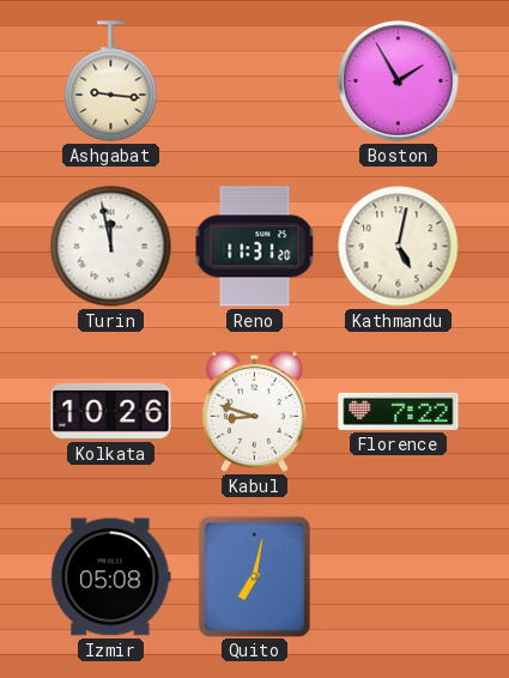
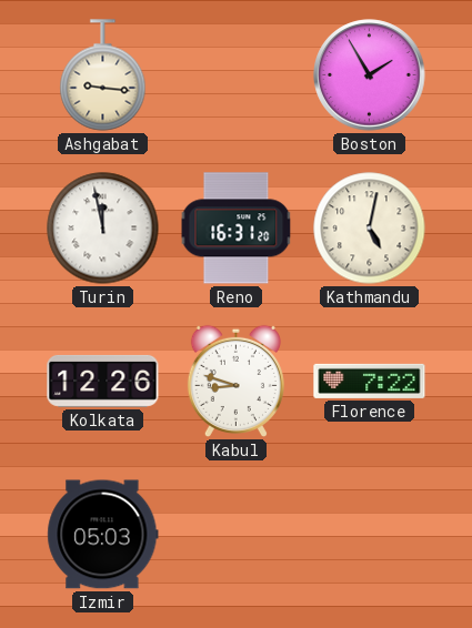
Reno: 11:31 -> 16:31 (237, 229)
Kolkata: 10:26 -> 12:26 (103, 381)
Izmir: 05:08 -> 05:03 (103, 535)
Quito: 7:02 -> none (254, 576)
